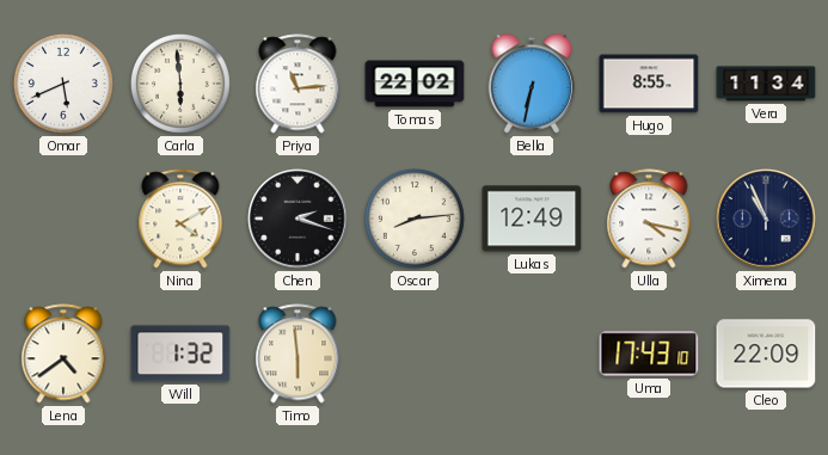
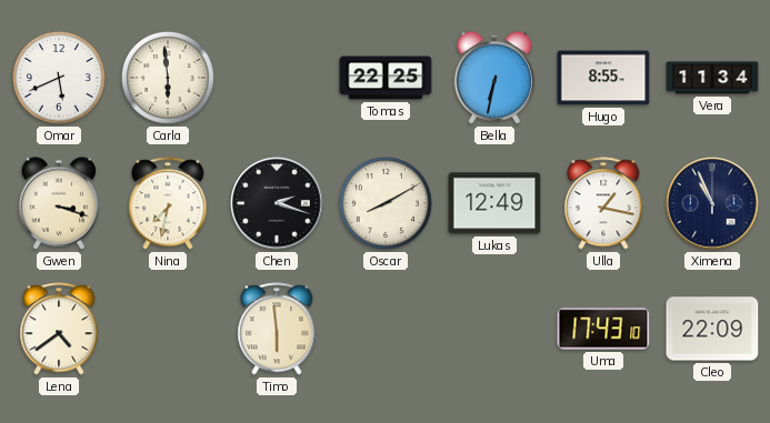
Priya: 11:14 -> none (298, 84)
Tomas: 22:02 -> 22:25 (386, 78)
Gwen: none -> 3:18 (58, 203)
Nina: 4:10 -> 7:32 (168, 203)
Oscar: 8:14 -> 8:10 (386, 203)
Ulla: 4:17 -> 1:17 (603, 203)
Will: 1:32 -> none (180, 353)
